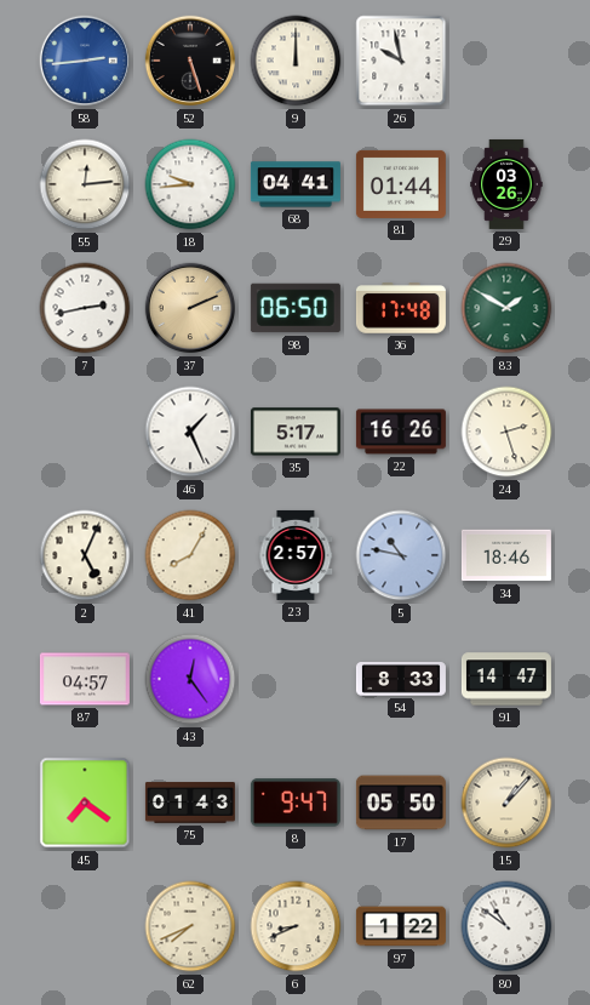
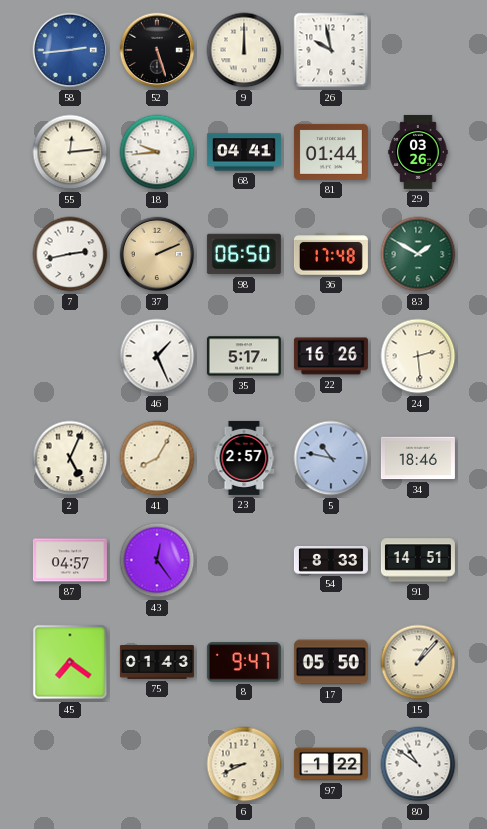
24: 2:27 -> 2:29 (418, 356)
91: 14:47 -> 14:51 (418, 560)
62: 7:41 -> none (190, 926)
